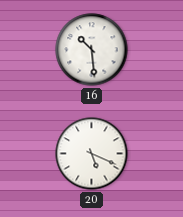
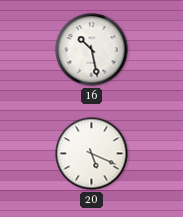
16: 10:29 -> 10:28 (92, 50)
